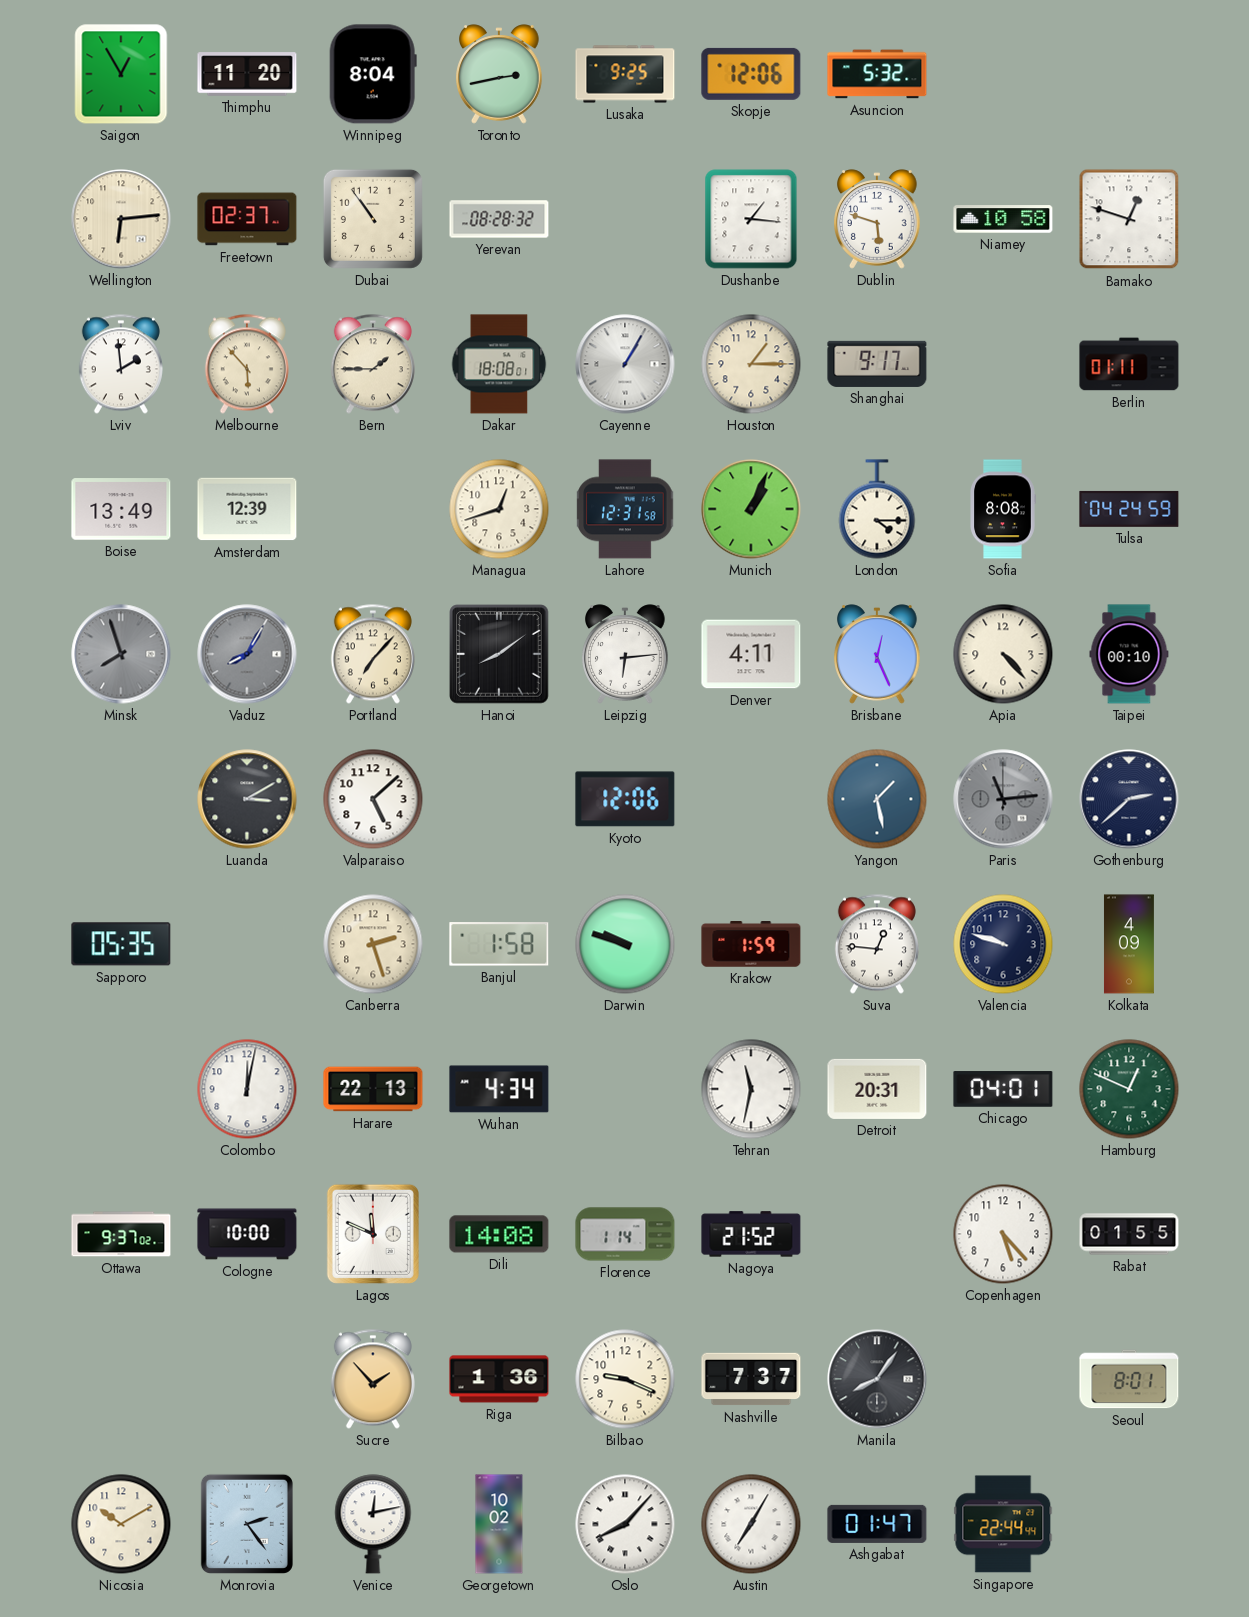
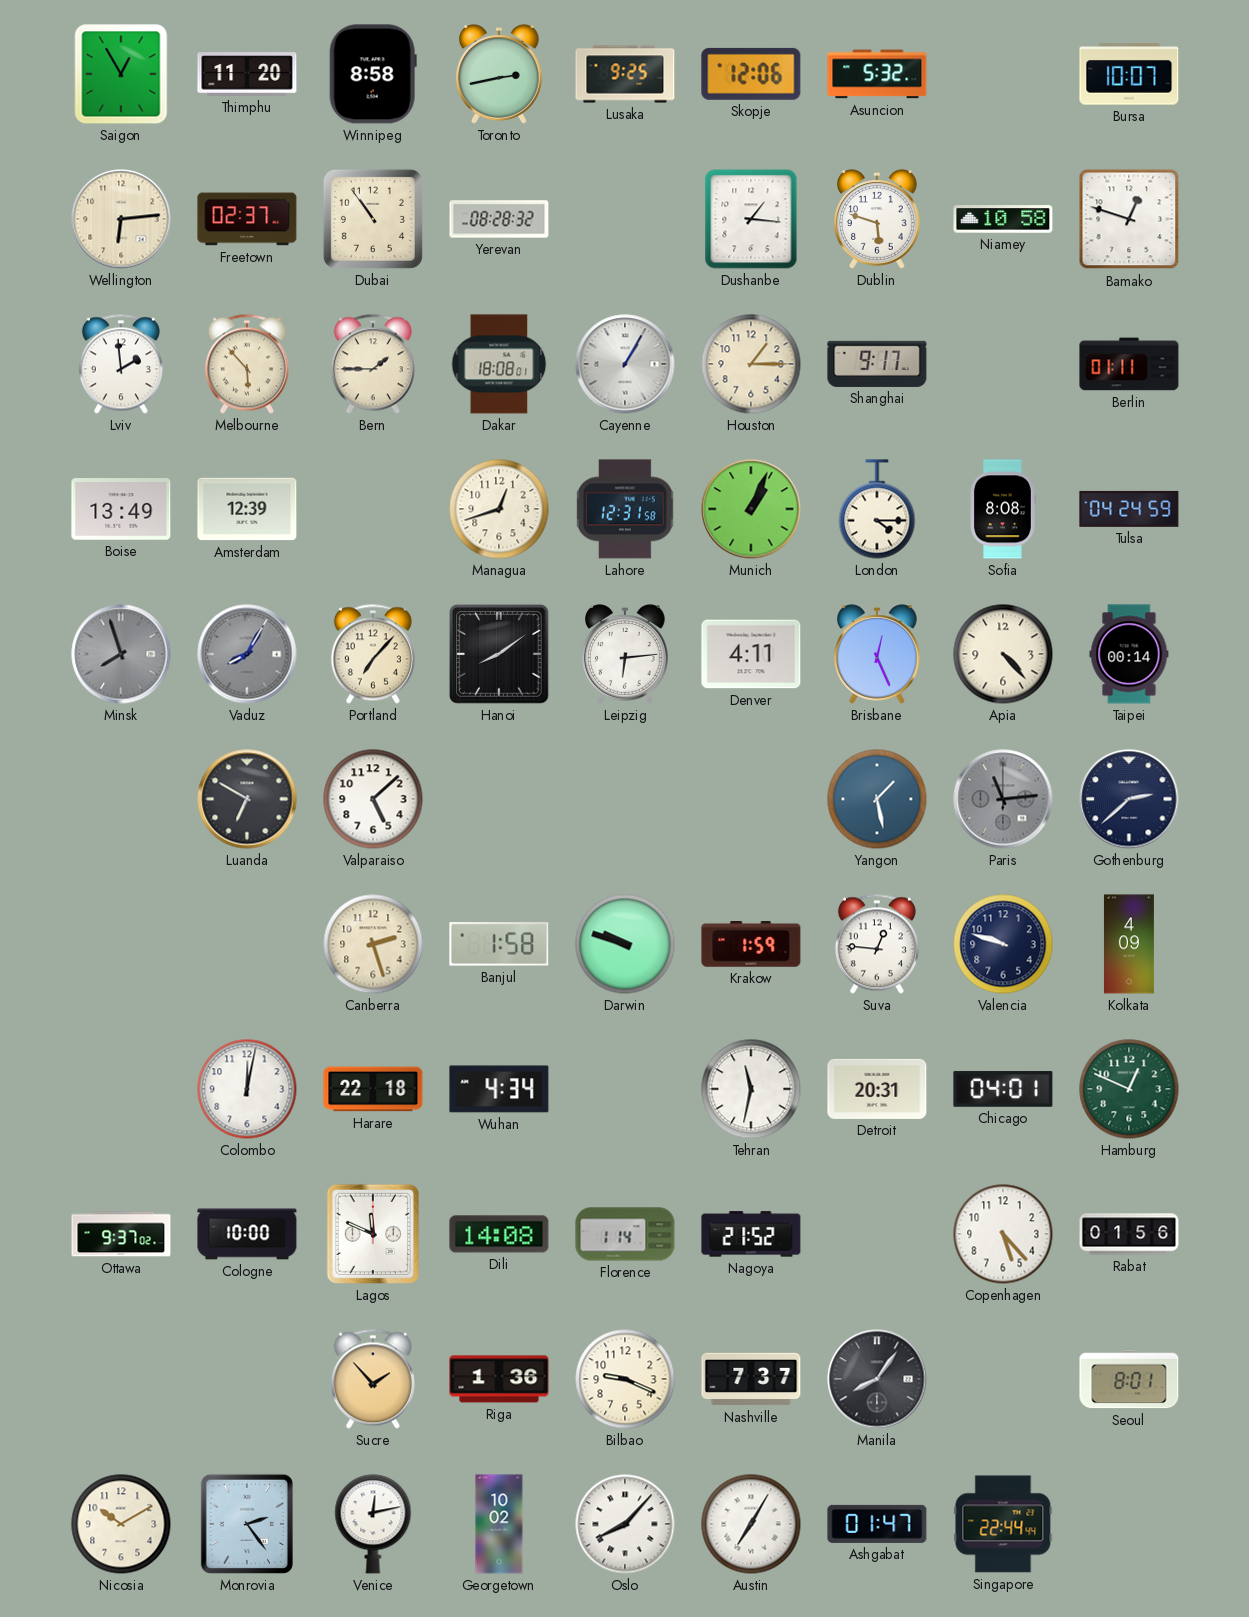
Winnipeg: 8:04 -> 8:58 (373, 74)
Bursa: none -> 10:07 (1129, 74)
Taipei: 00:10 -> 00:14 (1129, 654)
Luanda: 3:10 -> 6:50 (247, 799)
Kyoto: 12:06 -> none (625, 799)
Sapporo: 05:35 -> none (121, 944)
Harare: 22:13 -> 22:18 (373, 1089)
Rabat: 01:55 -> 01:56 (1129, 1234)
